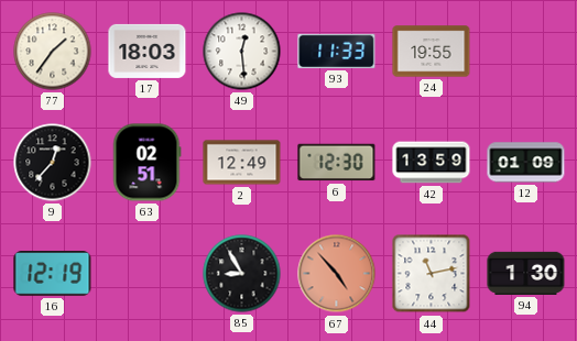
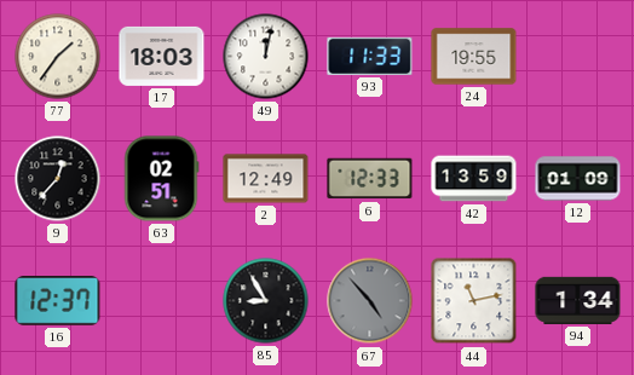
49: 12:29 -> 12:02 (266, 57)
6: 12:30 -> 12:33 (370, 179)
16: 12:19 -> 12:37 (58, 301)
67 dial: salmon -> grey (370, 301)
94: 1:30 -> 1:34 (578, 300)
